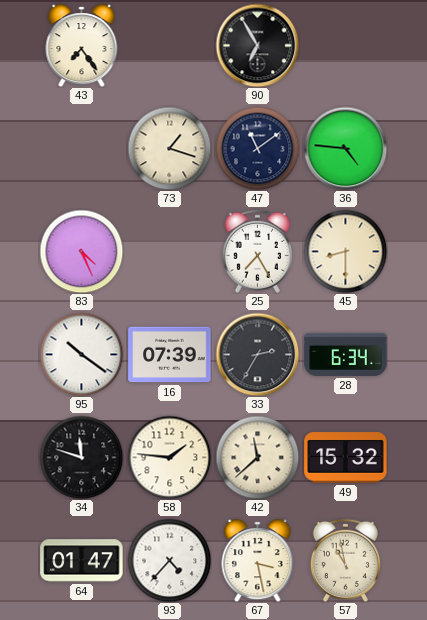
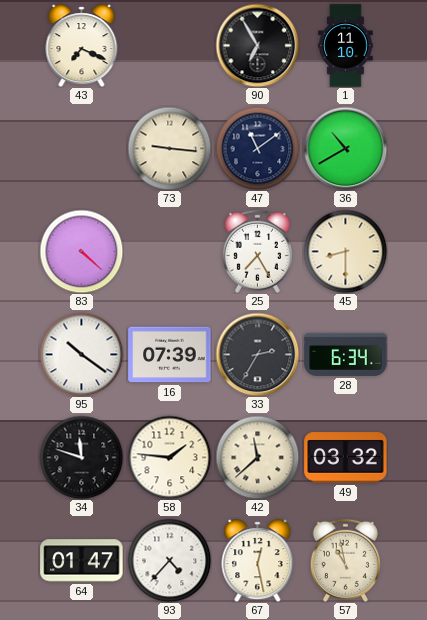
43: 7:24 -> 7:19 (82, 46)
1: none -> 11:10 (346, 46)
73: 1:18 -> 9:16 (169, 148)
36: 4:46 -> 10:40 (345, 148)
83: 4:26 -> 4:22 (81, 251)
49: 15:32 -> 03:32 (346, 458)
67: 3:28 -> 12:28 (258, 561)
